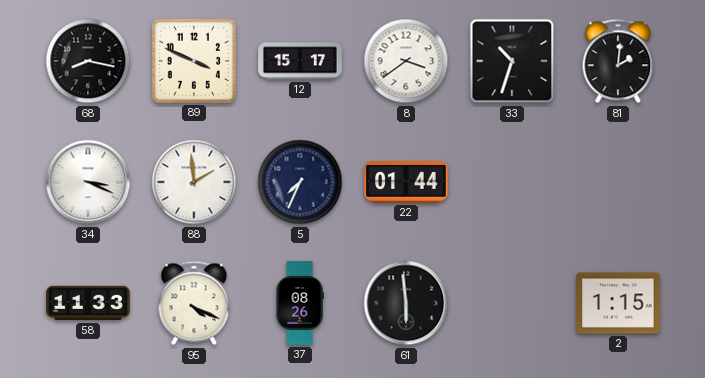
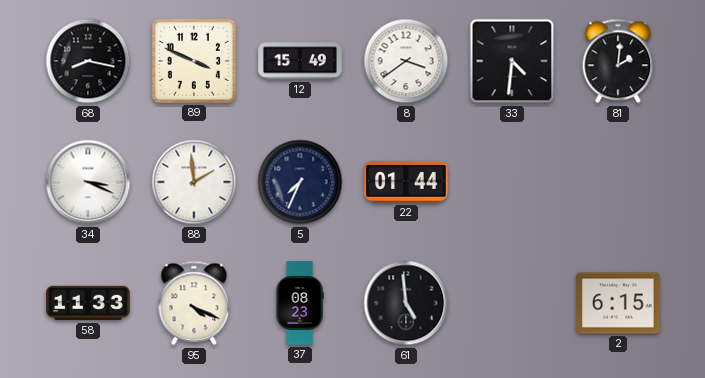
12: 15:17 -> 15:49 (300, 61)
33: 10:33 -> 4:31 (512, 61)
37: 08:26 -> 08:23 (300, 303)
61: 5:59 -> 4:59 (406, 303)
2: 1:15 -> 6:15 (618, 303)
